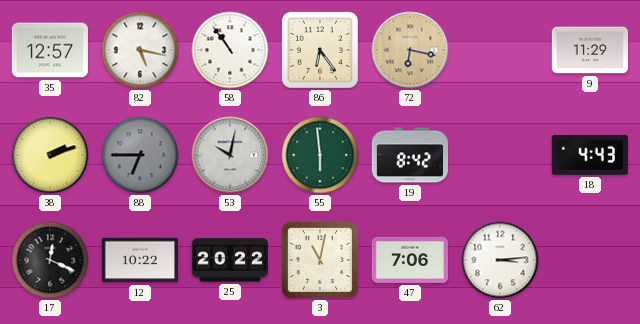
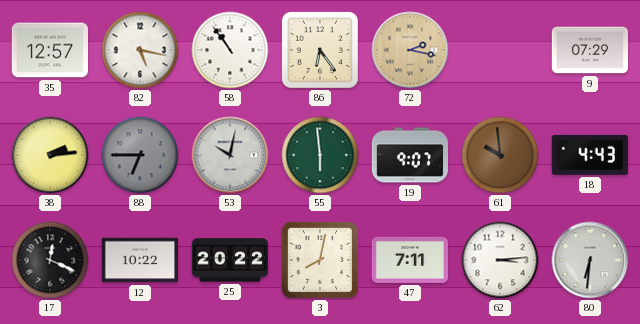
72: 6:17 -> 2:17 (410, 50)
9: 11:29 -> 07:29 (589, 50)
38: 2:12 -> 2:14 (50, 155)
19: 8:42 -> 9:07 (409, 155)
61: none -> 9:59 (500, 155)
3: 11:02 -> 8:02 (320, 260)
47: 7:06 -> 7:11 (409, 260)
80: none -> 6:31 (590, 260)
